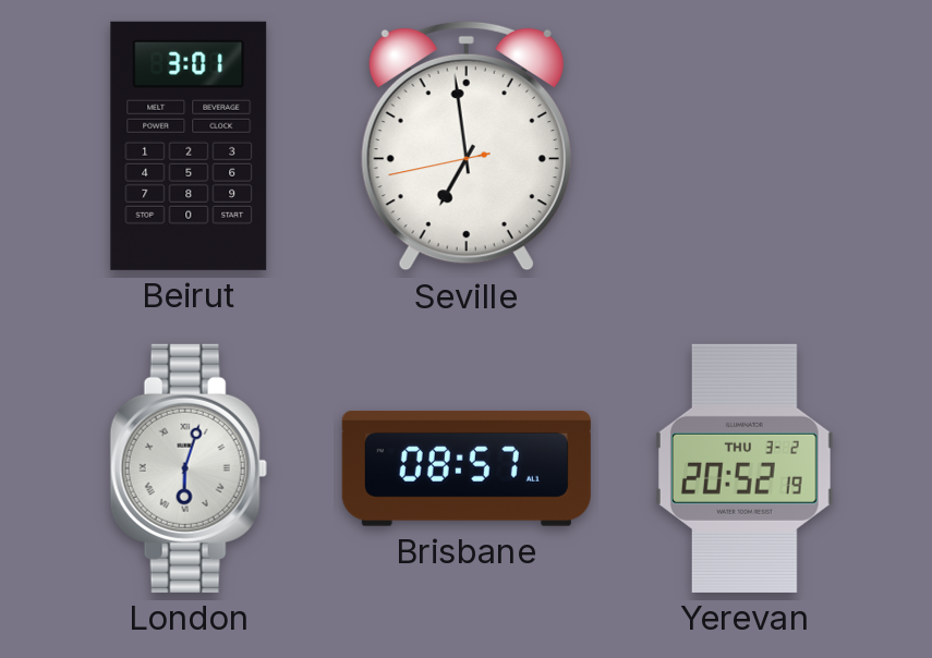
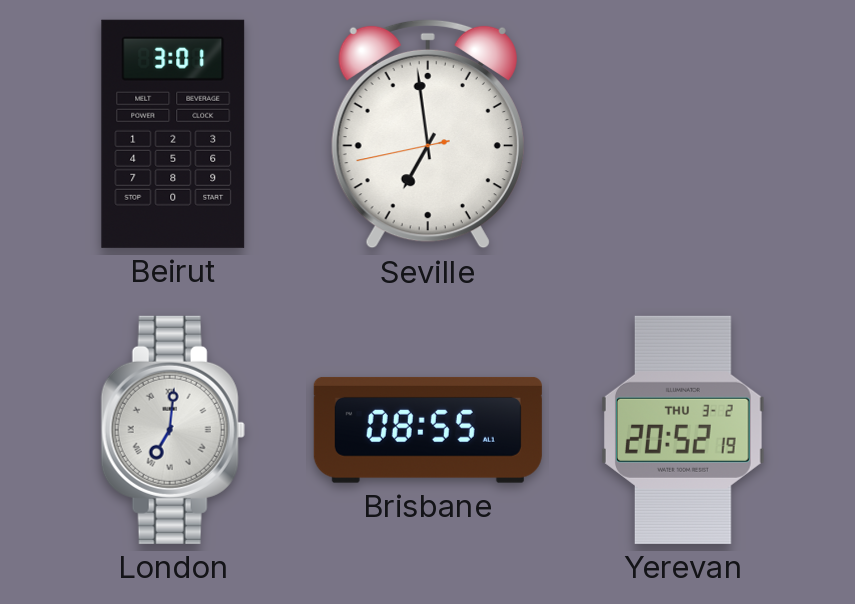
London: 6:03 -> 7:01 (173, 430)
Brisbane: 08:57 -> 08:55 (428, 430)
